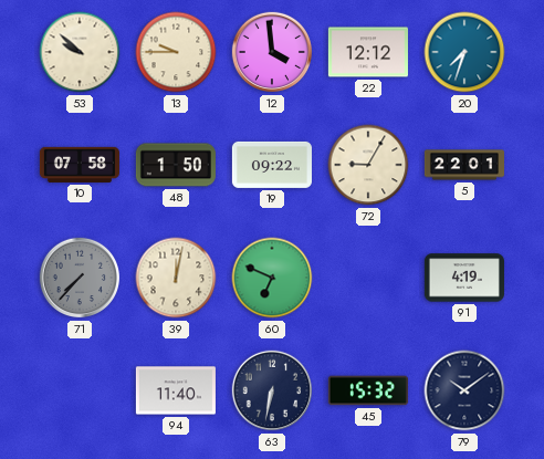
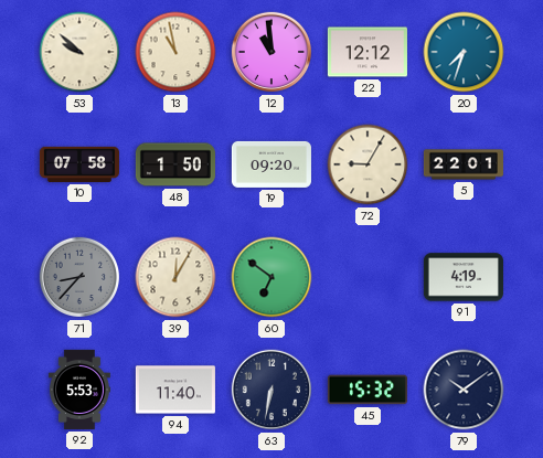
13: 9:45 -> 10:58 (175, 52)
12: 3:59 -> 10:59 (271, 52)
19: 09:22 -> 09:20 (271, 164)
71: 7:37 -> 8:37 (79, 277)
39: 12:02 -> 12:05 (175, 277)
60: 6:49 -> 6:51 (271, 277)
92: none -> 5:53 (79, 390)
